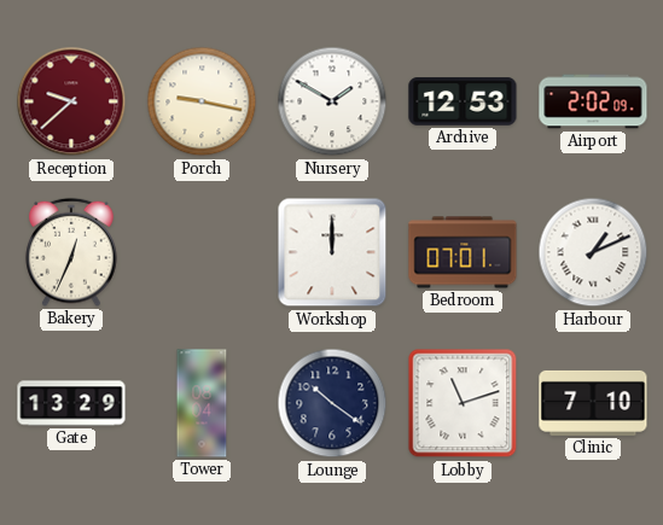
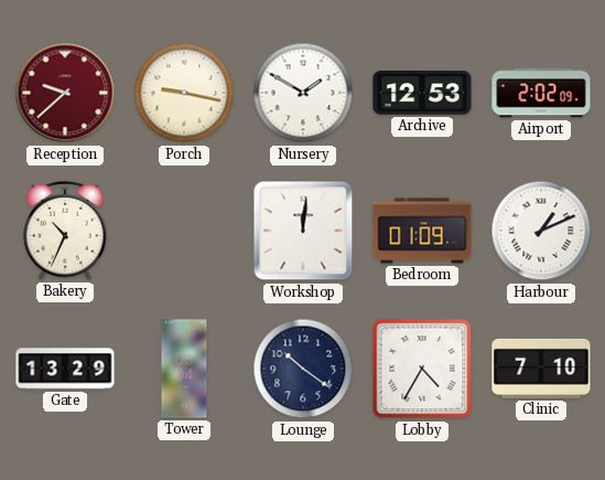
Bakery: 12:34 -> 10:34 (65, 231)
Workshop: 12:00 -> 12:01 (303, 231)
Bedroom: 07:01 -> 01:09 (422, 231)
Lobby: 11:12 -> 4:35 (422, 369)
